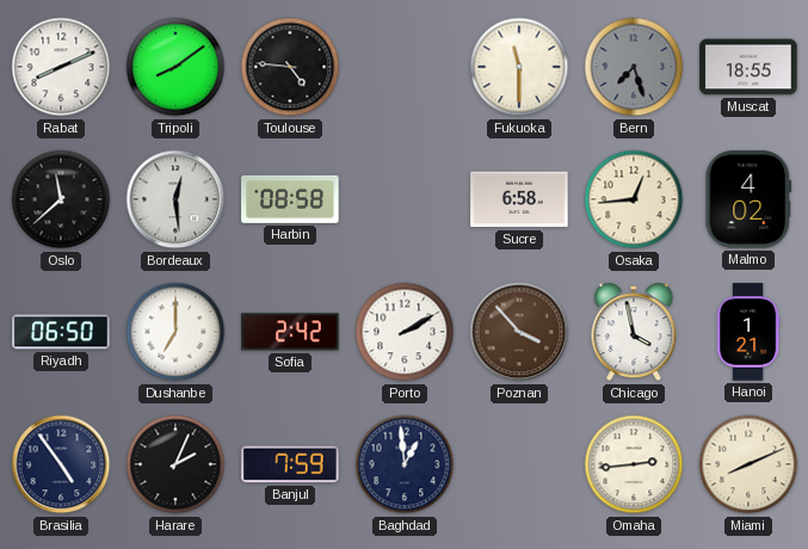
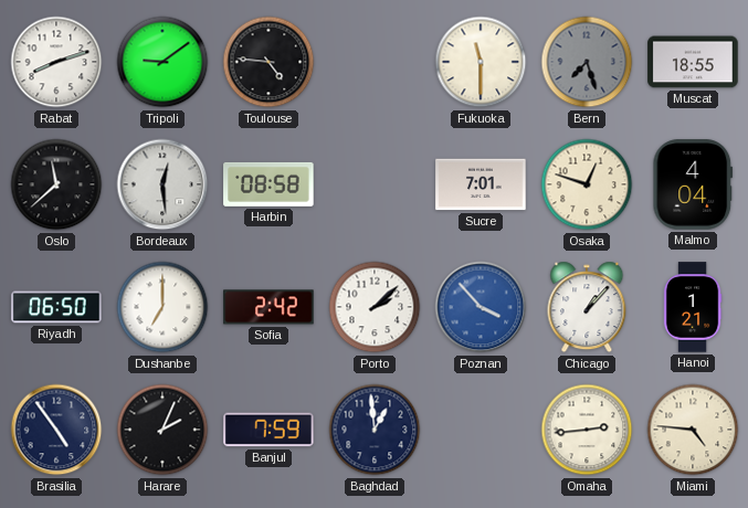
Rabat: 8:11 -> 8:12 (56, 62)
Tripoli: 8:09 -> 9:09 (162, 62)
Sucre: 6:58 -> 7:01 (481, 184)
Osaka: 12:44 -> 12:48 (587, 184)
Malmo: 4:02 -> 4:04 (693, 184)
Porto: 2:10 -> 2:08 (375, 307)
Poznan dial: brown -> blue (481, 307)
Chicago: 3:58 -> 1:07 (587, 307)
Miami: 8:11 -> 4:46 (693, 430)
